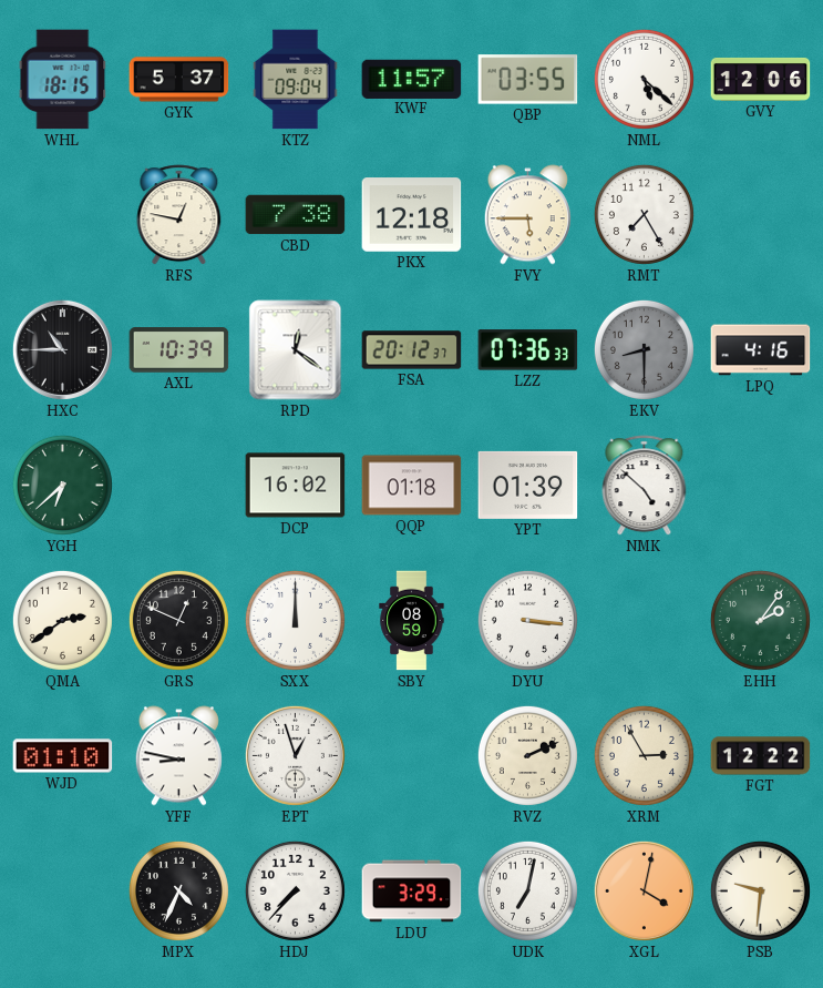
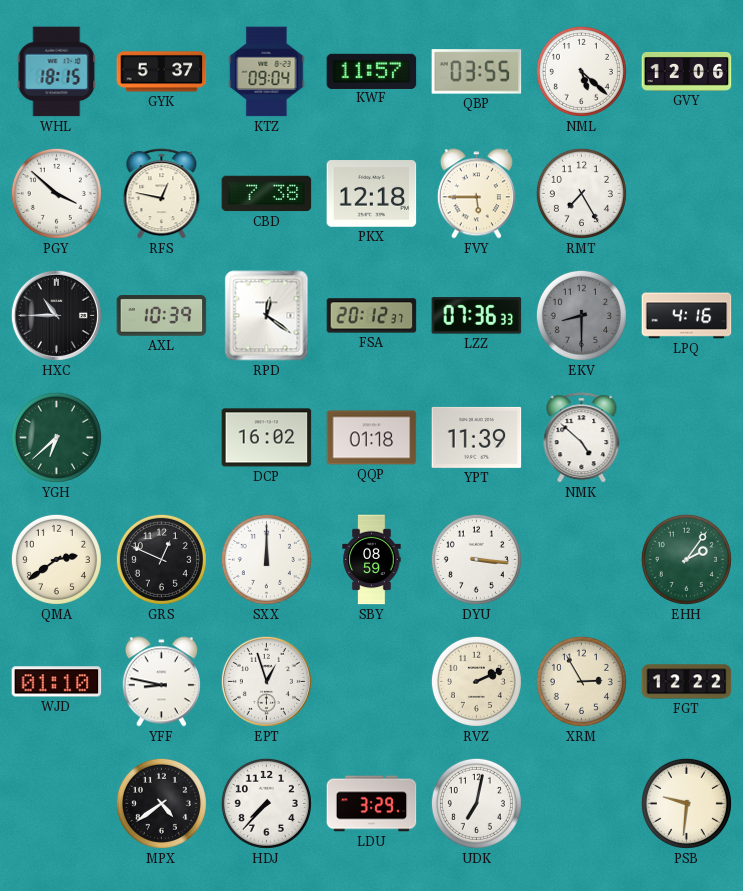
PGY: none -> 3:52 (56, 193)
YPT: 01:39 -> 11:39 (477, 437)
MPX: 4:34 -> 4:39 (161, 803)
XGL: 4:02 -> none (644, 890)
